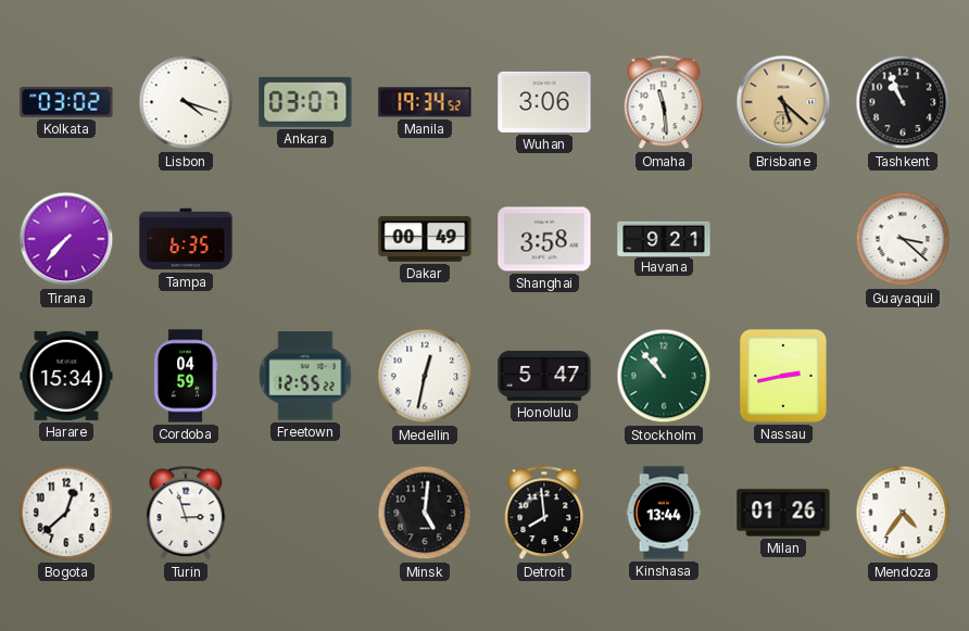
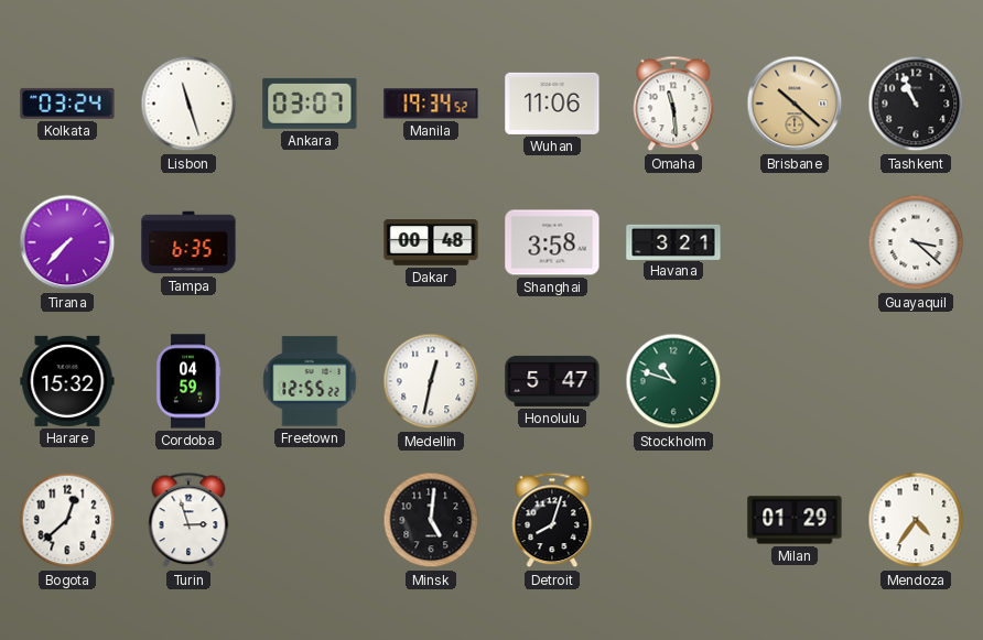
Kolkata: 03:02 -> 03:24 (67, 104)
Lisbon: 4:18 -> 11:27 (188, 104)
Wuhan: 3:06 -> 11:06 (552, 104)
Brisbane: 5:22 -> 10:22 (795, 104)
Dakar: 00:49 -> 00:48 (431, 242)
Havana: 9:21 -> 3:21 (673, 241)
Harare: 15:34 -> 15:32 (67, 381)
Stockholm: 10:53 -> 10:48 (673, 381)
Nassau: 2:43 -> none (783, 376)
Detroit: 7:59 -> 8:03 (552, 520)
Kinshasa: 13:44 -> none (664, 513)
Milan: 01:26 -> 01:29 (795, 520)
